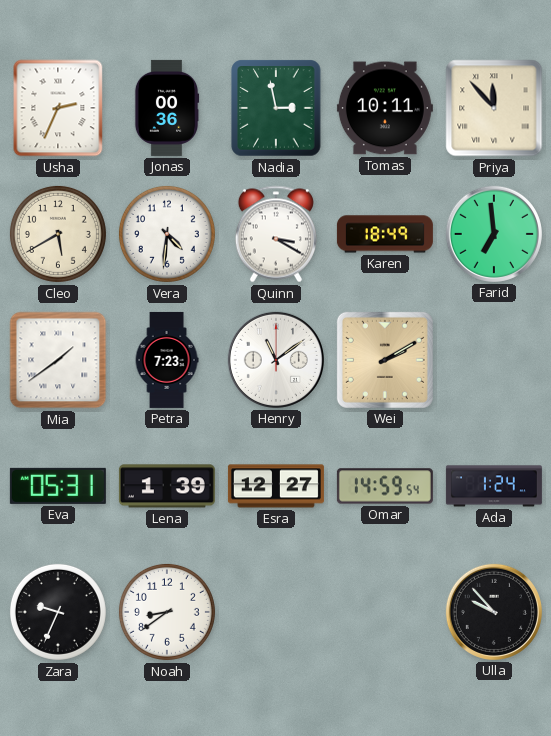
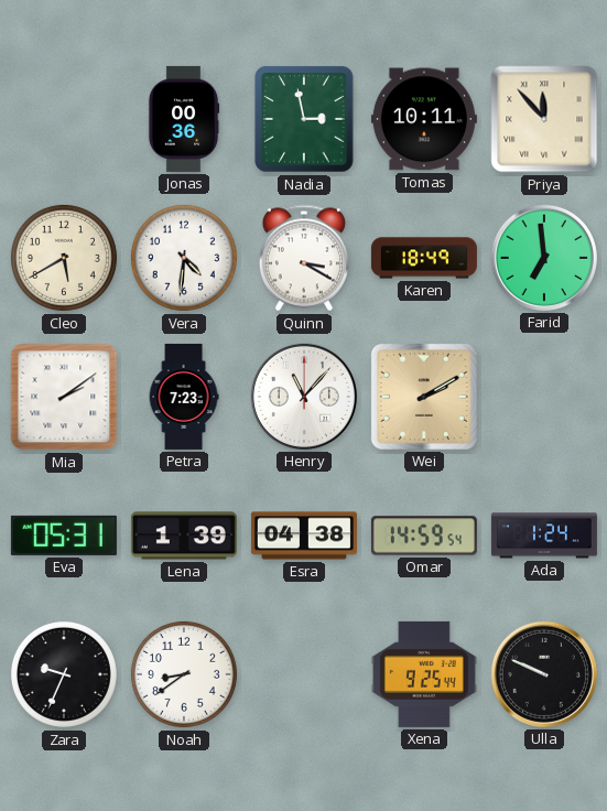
Usha: 2:34 -> none (58, 108)
Mia: 1:39 -> 2:09 (64, 397)
Henry: 11:09 -> 11:07 (304, 397)
Esra: 12:27 -> 04:38 (304, 536)
Xena: none -> 9:25 (424, 674)
Ulla: 9:53 -> 9:49 (544, 674)
